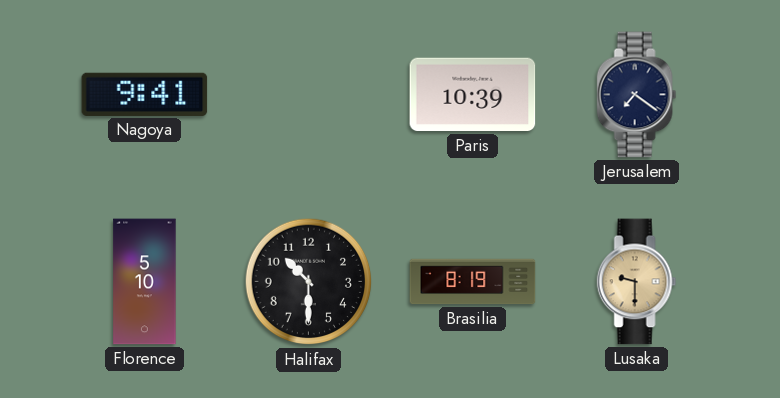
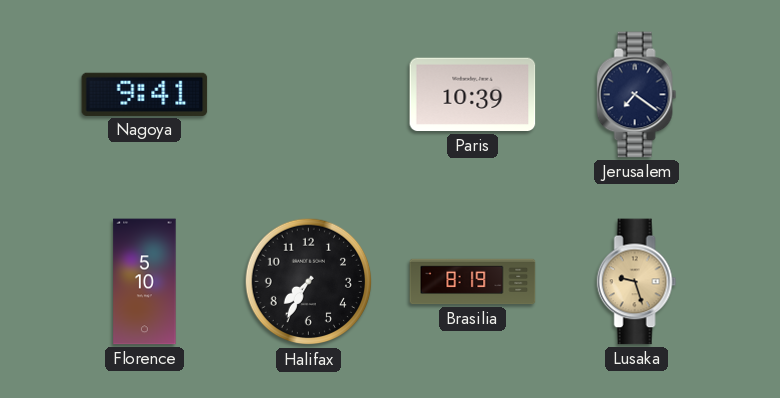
Halifax: 10:30 -> 7:35 (309, 282)
Lusaka: 9:30 -> 9:27 (637, 282)
